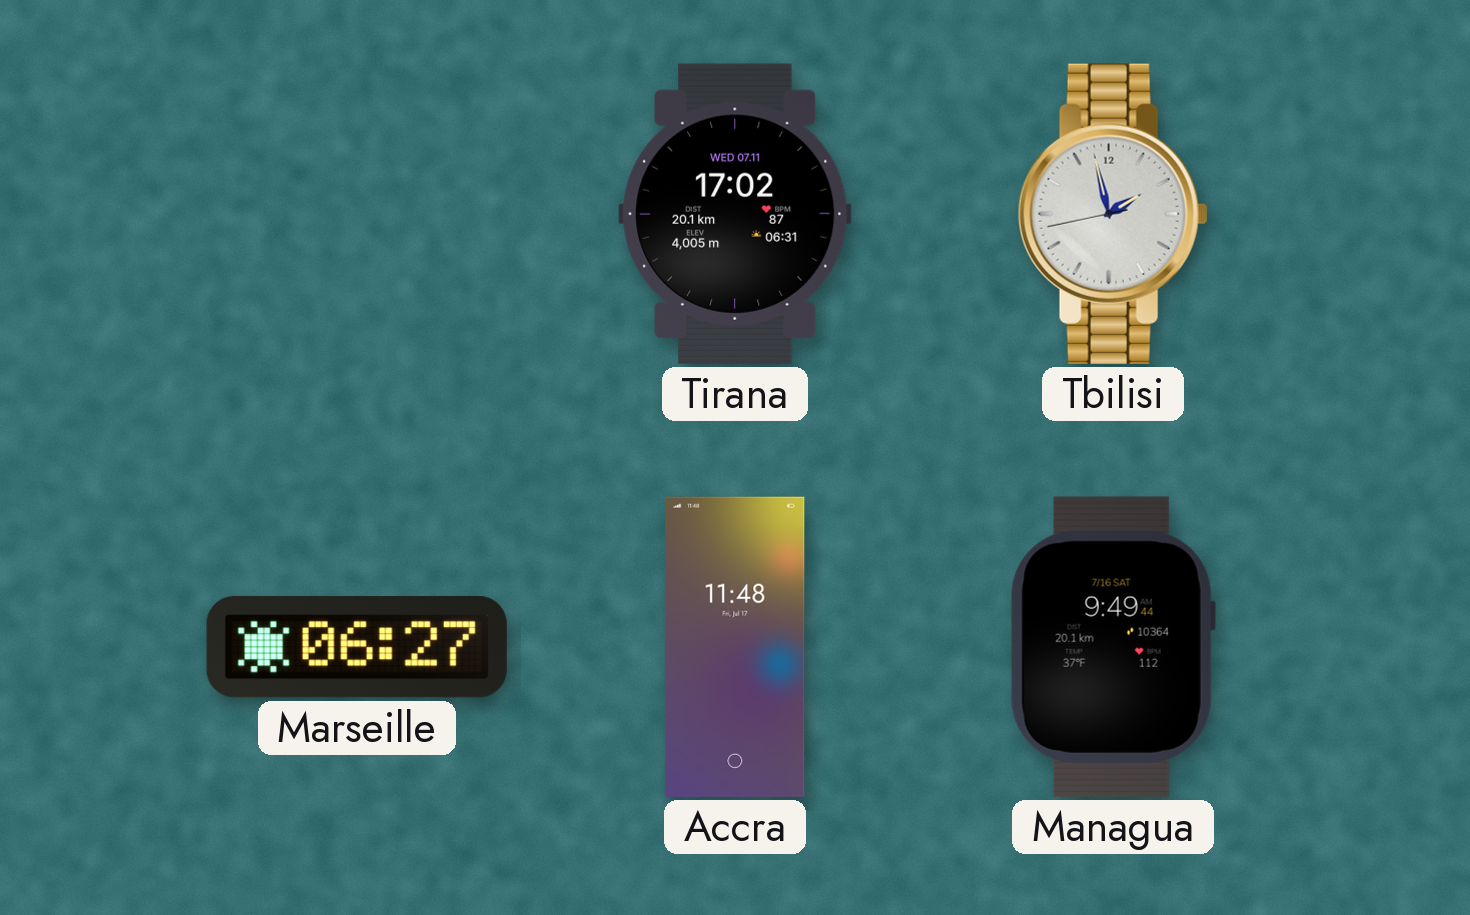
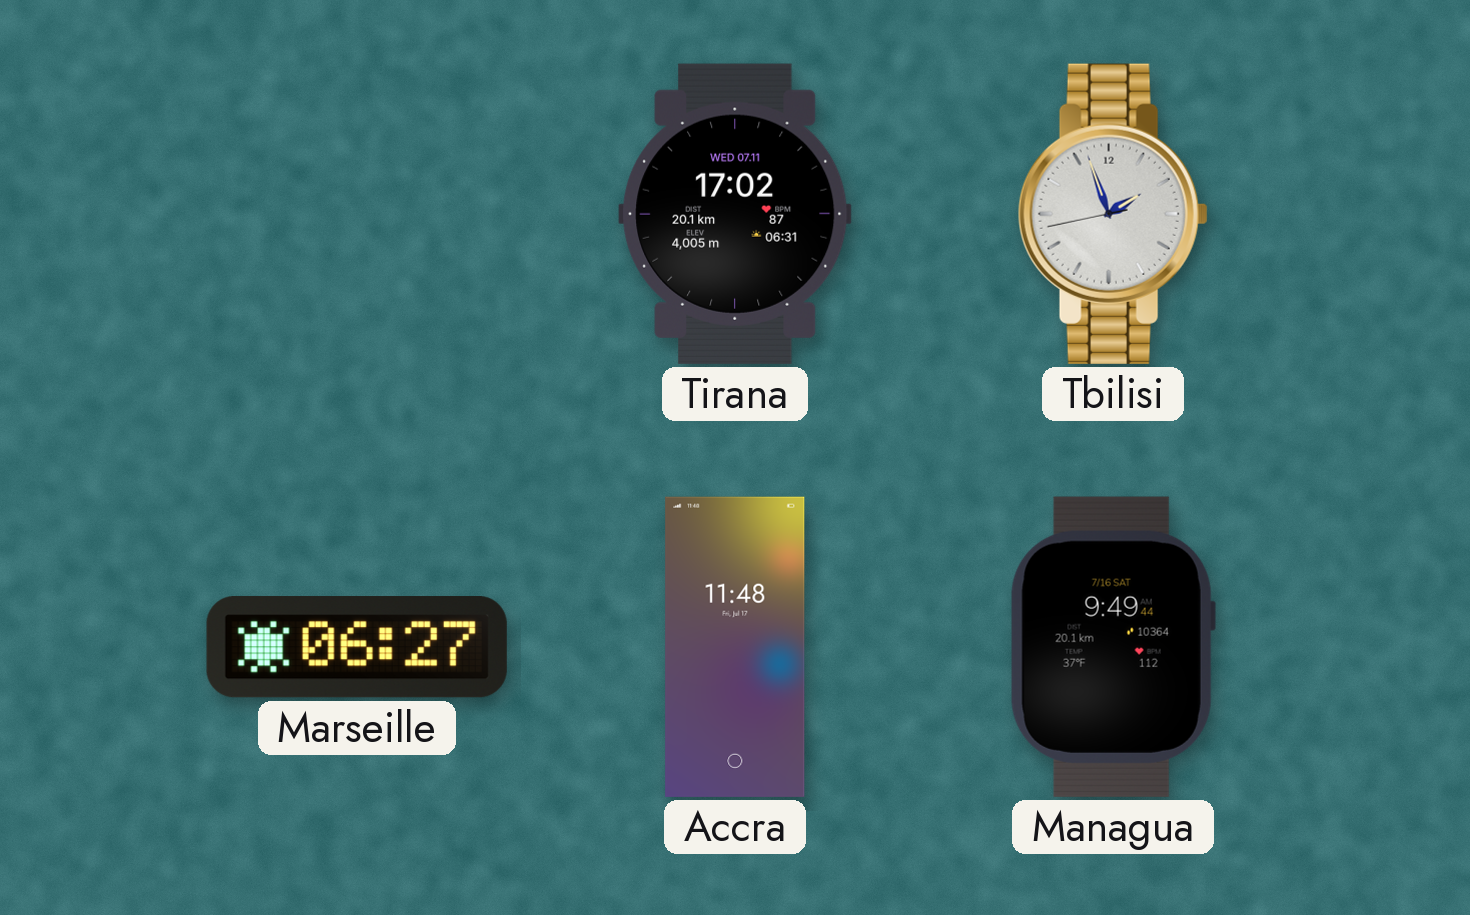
Tbilisi: 1:57 -> 1:56 (1113, 214)
